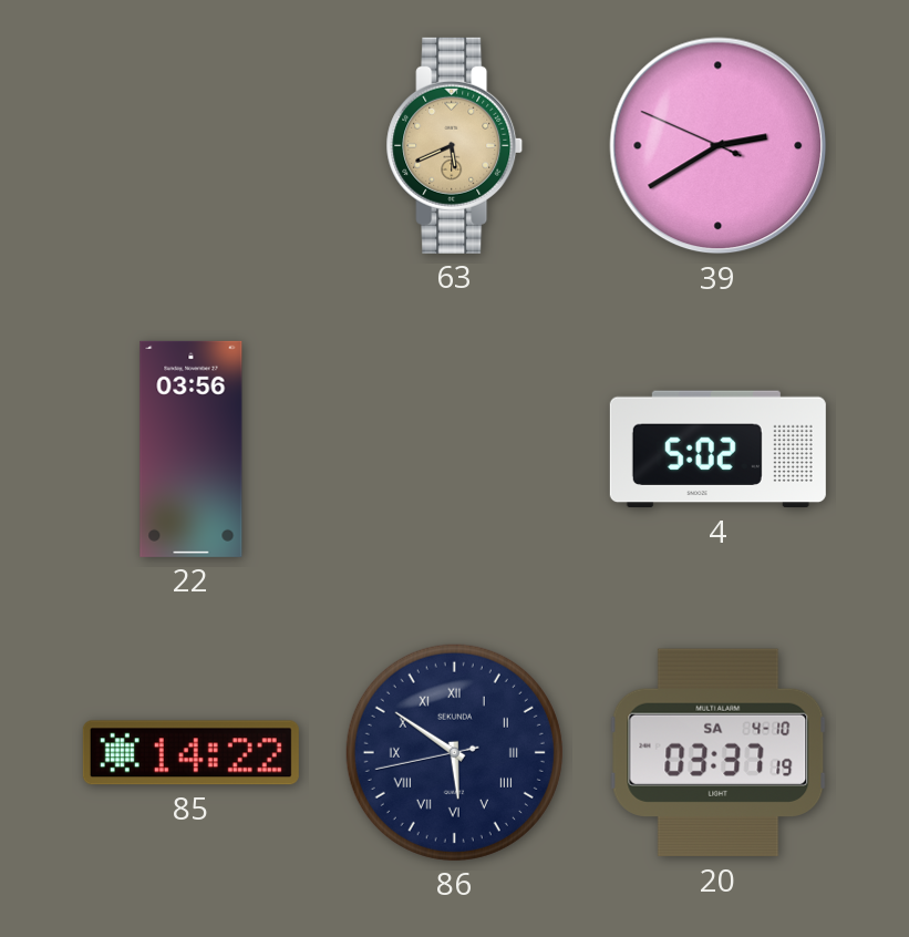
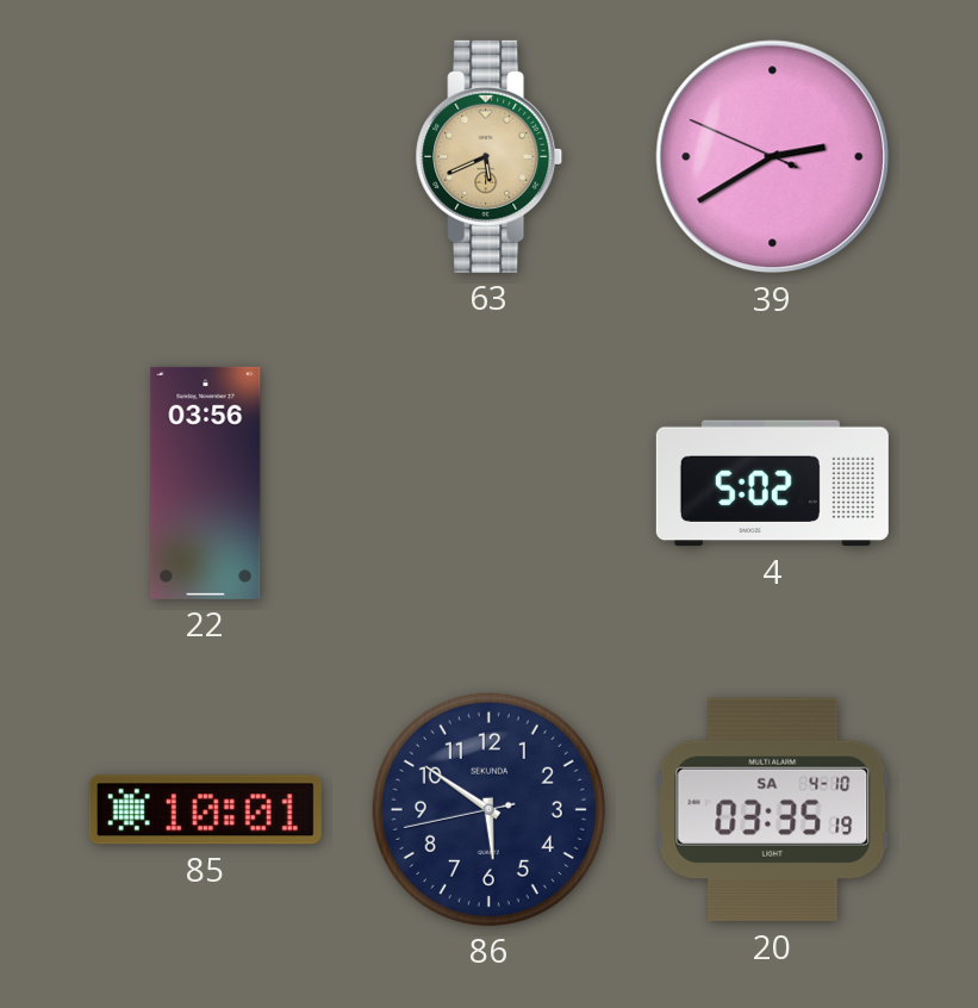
85: 14:22 -> 10:01 (205, 810)
86 numerals: Roman -> Arabic (488, 809)
20: 03:37 -> 03:35 (773, 810)
